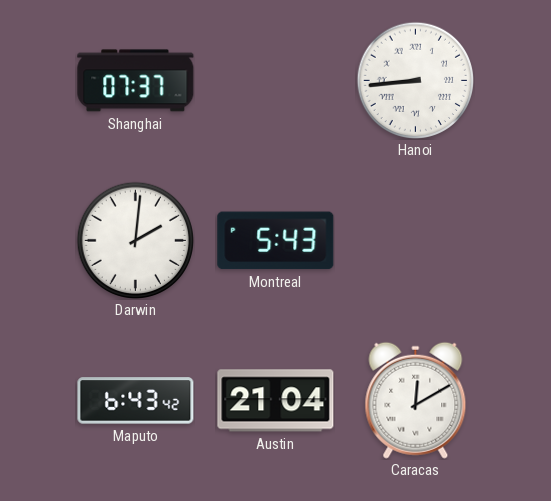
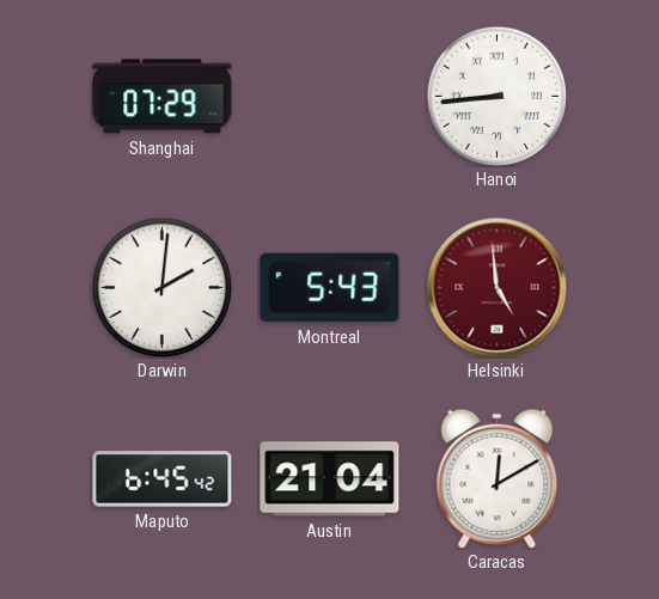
Shanghai: 07:37 -> 07:29 (163, 97)
Helsinki: none -> 4:59 (496, 287)
Maputo: 6:43 -> 6:45 (163, 479)
